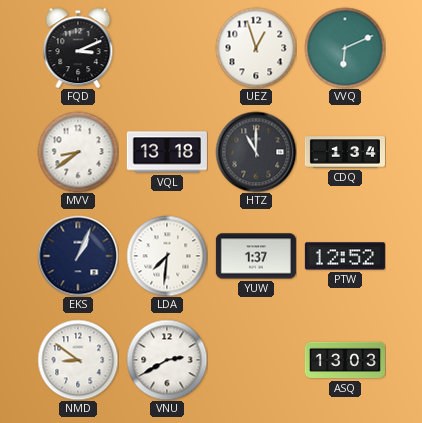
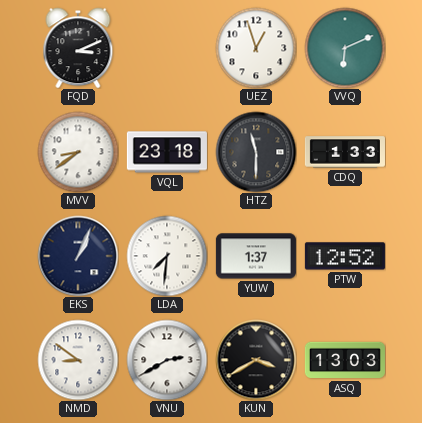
VQL: 13:18 -> 23:18 (167, 152)
HTZ: 11:00 -> 11:30 (256, 152)
CDQ: 1:34 -> 1:33 (345, 152)
KUN: none -> 3:40 (256, 360)
